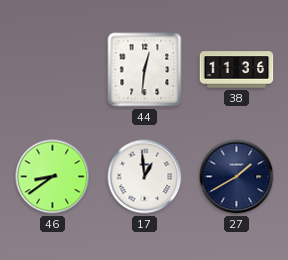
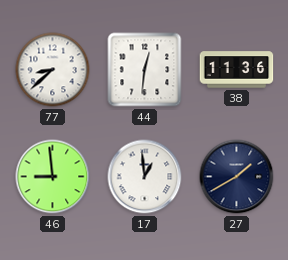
77: none -> 8:38 (53, 70)
46: 8:39 -> 8:59 (53, 177)
